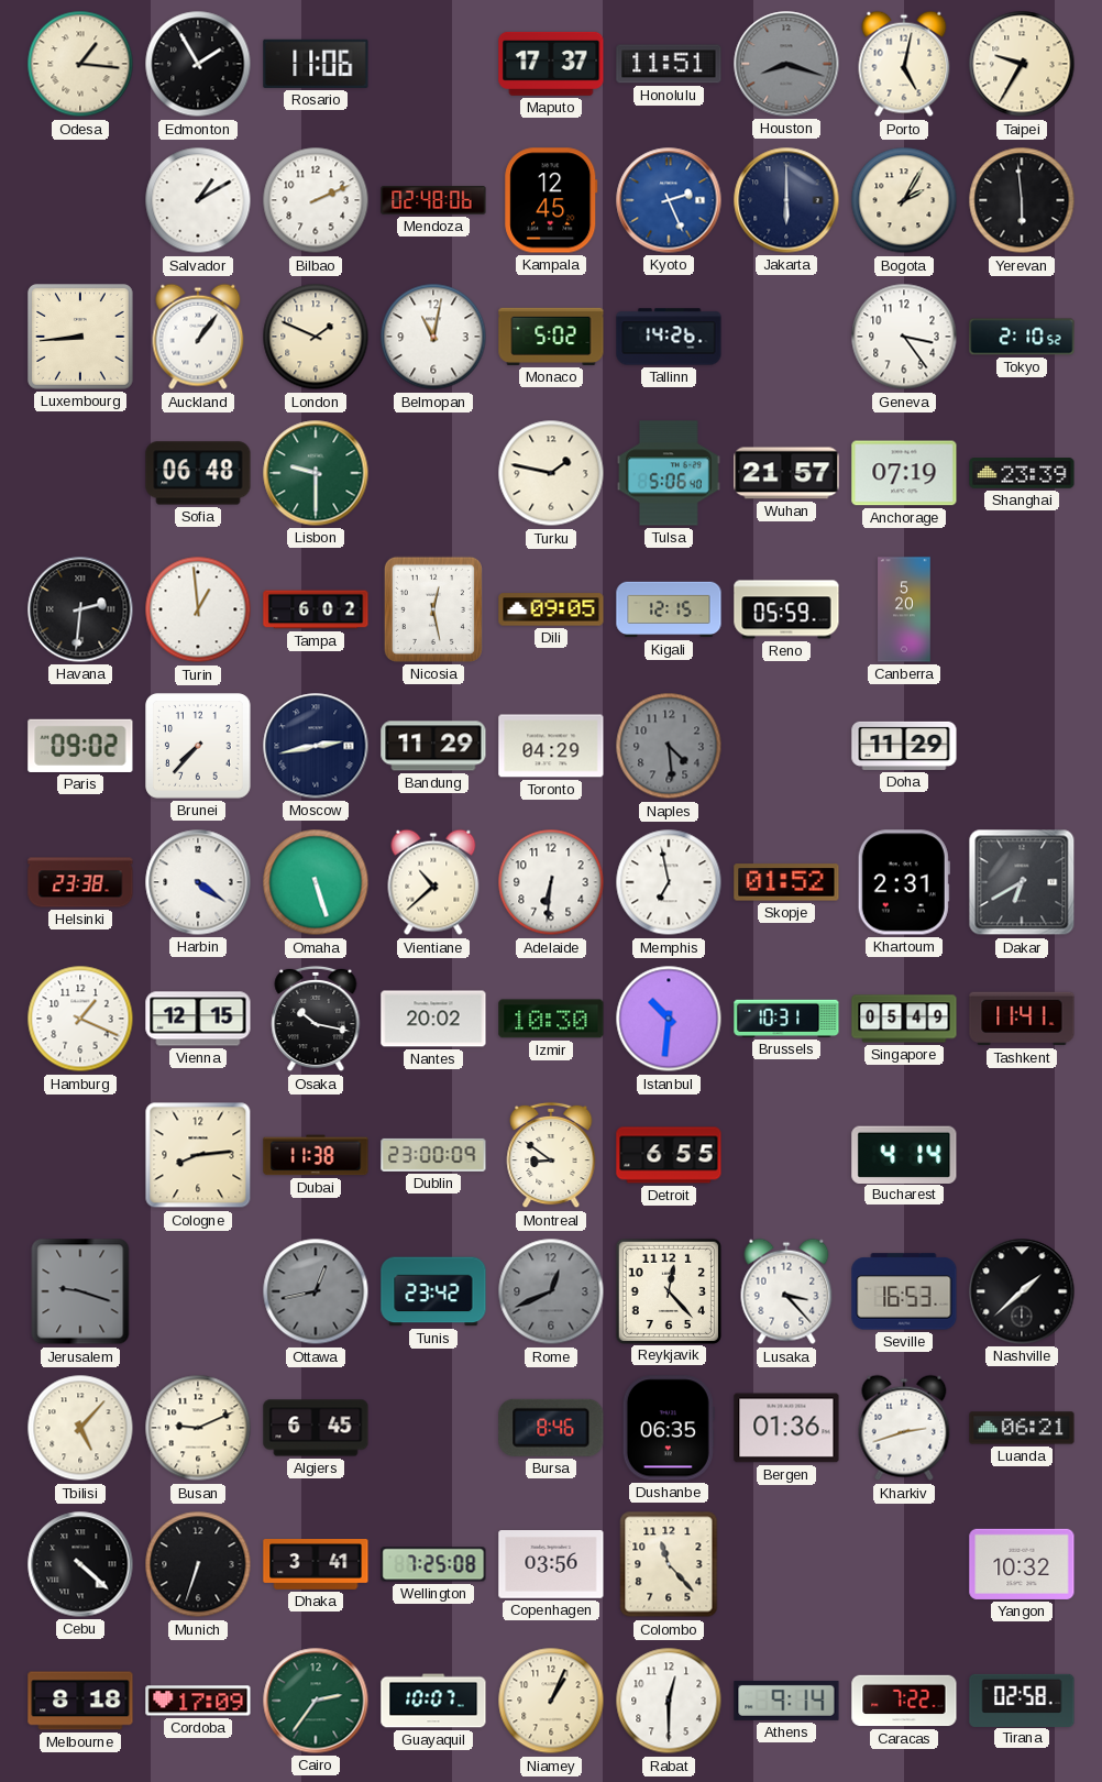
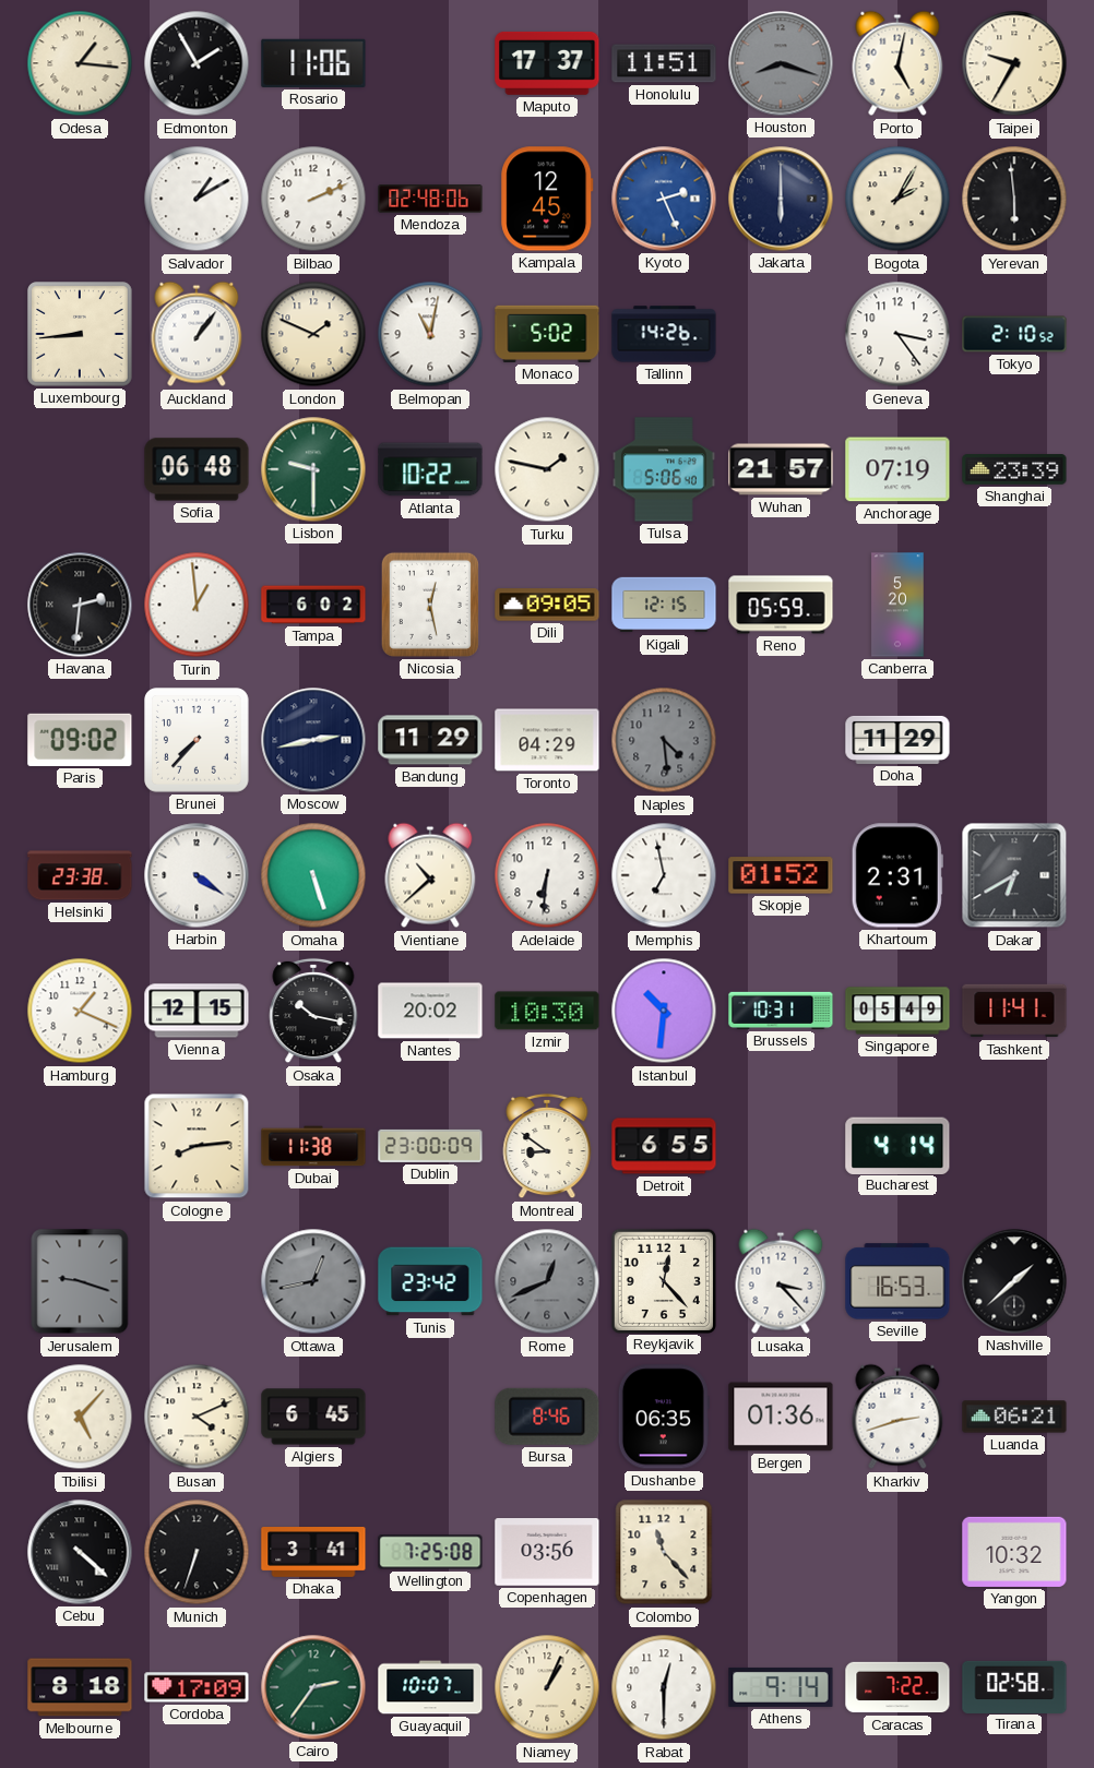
Atlanta: none -> 10:22 (430, 469)
Busan: 9:11 -> 4:11 (197, 1417)
